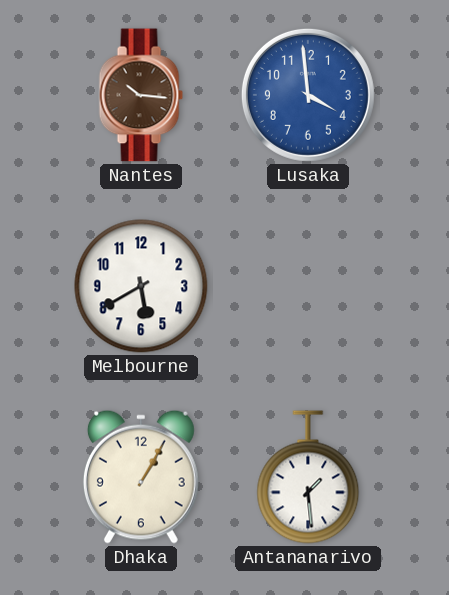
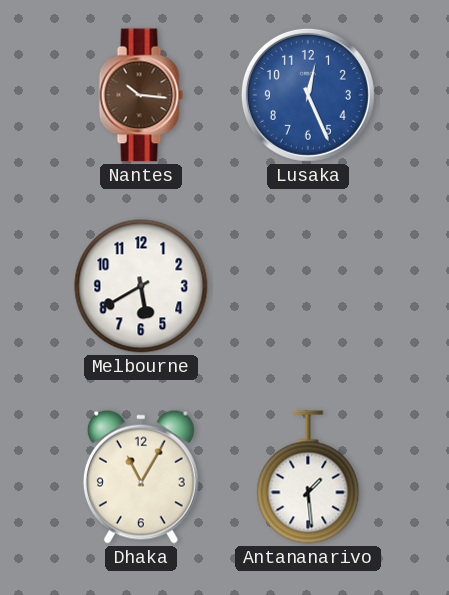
Lusaka: 3:59 -> 12:26 (308, 95)
Dhaka: 1:05 -> 11:05 (141, 477)
